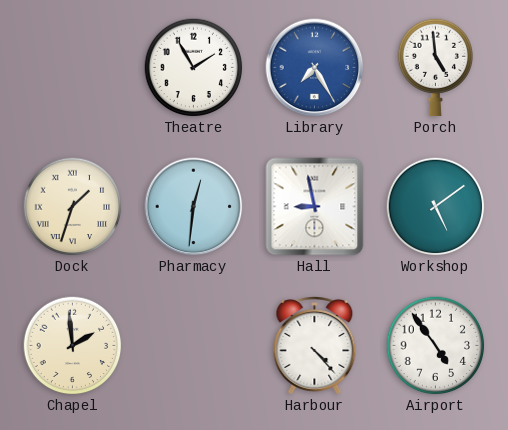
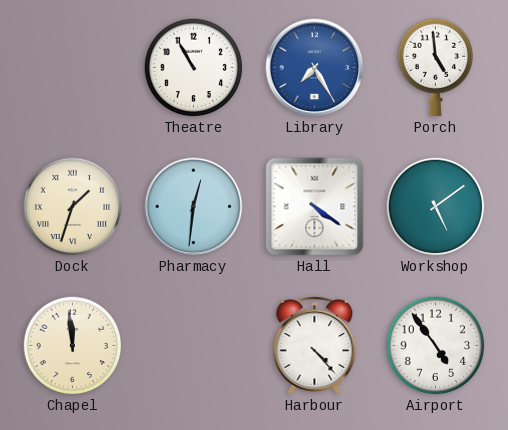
Theatre: 1:55 -> 10:55 (194, 68)
Hall: 8:58 -> 4:21 (315, 207)
Chapel: 1:59 -> 11:59 (73, 346)
